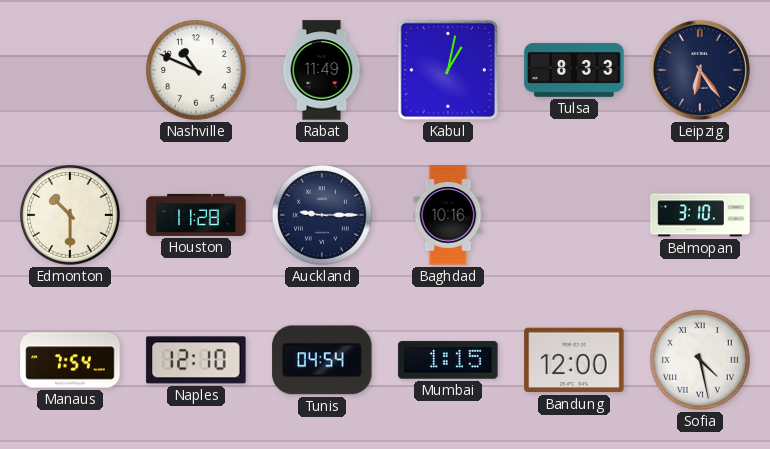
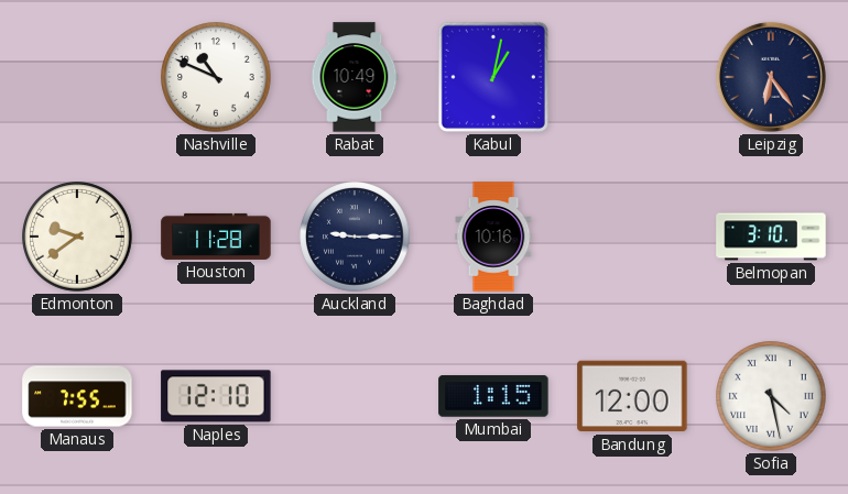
Rabat: 11:49 -> 10:49 (355, 77)
Tulsa: 8:33 -> none (574, 70)
Edmonton: 10:30 -> 9:39 (77, 237)
Manaus: 7:54 -> 7:55 (77, 396)
Tunis: 04:54 -> none (322, 360)
